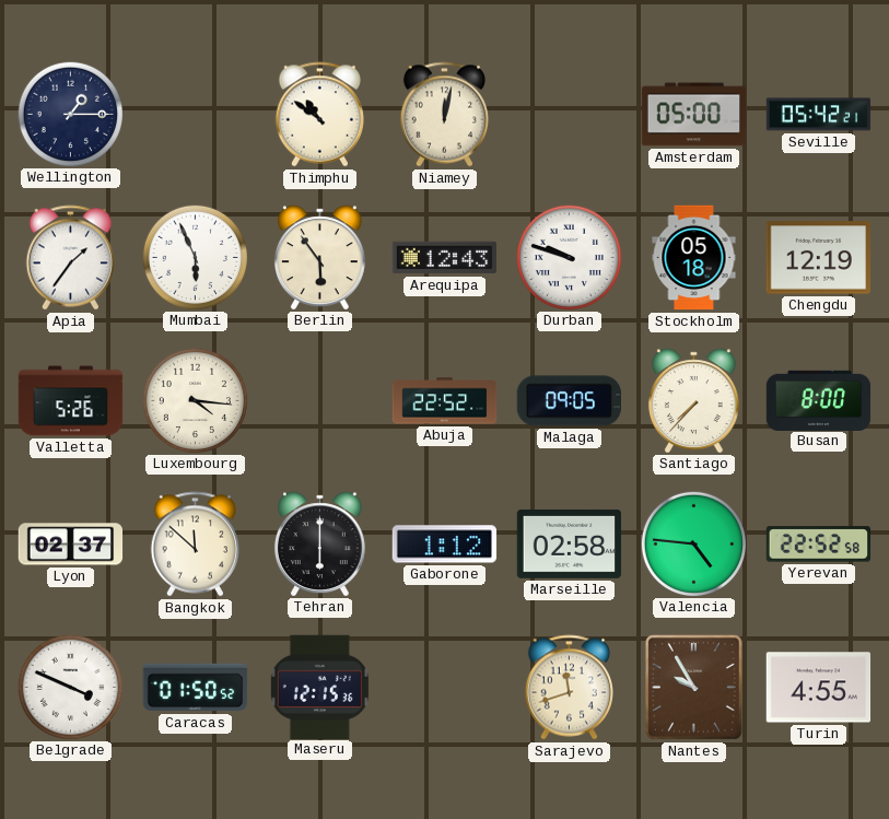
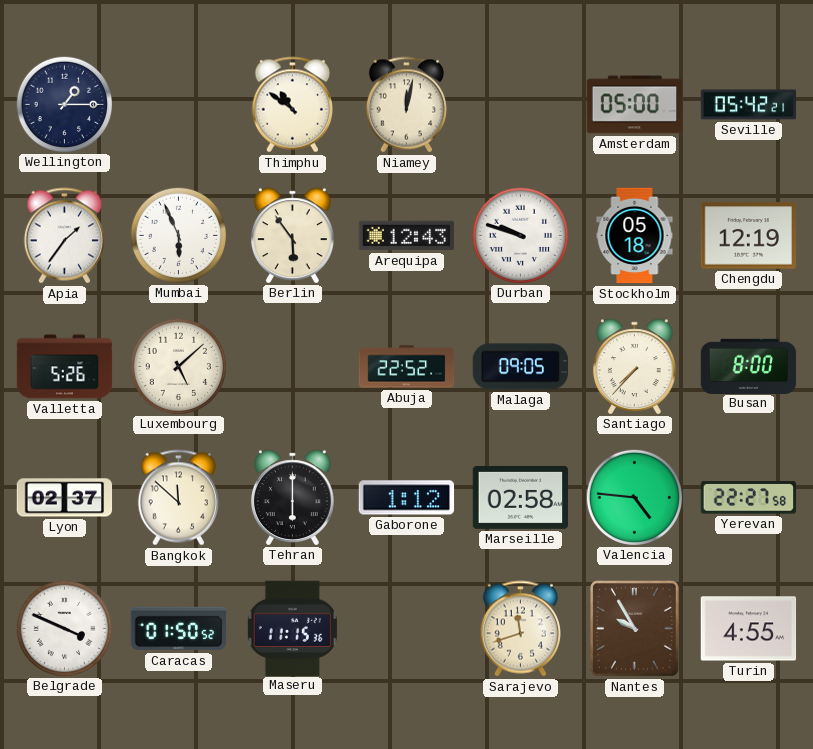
Luxembourg: 4:16 -> 5:08 (178, 366)
Yerevan: 22:52 -> 22:27 (749, 498)
Maseru: 12:15 -> 11:15 (292, 628)
